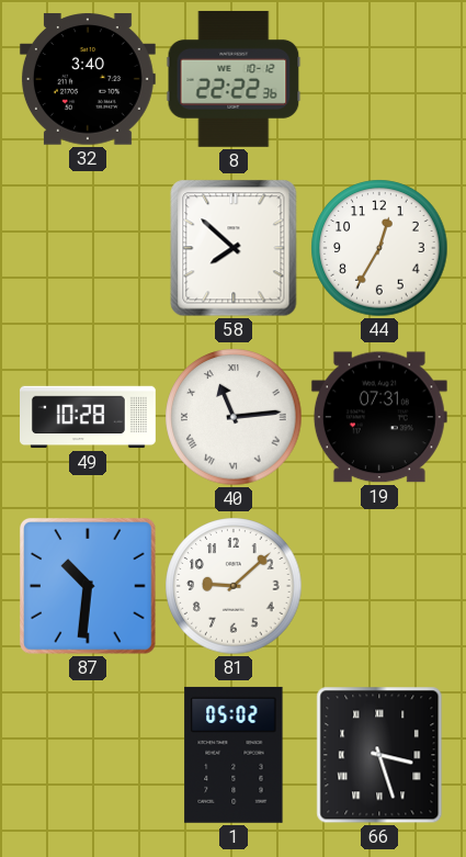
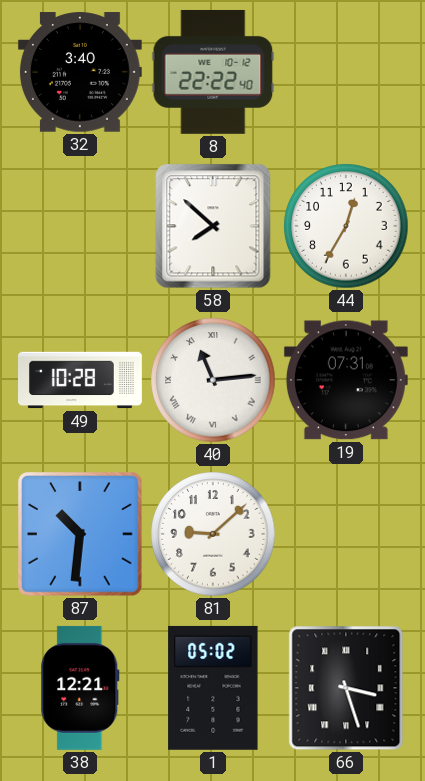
8: 22:22:36 -> 22:22:40 (213, 72)
38: none -> 12:21 (80, 688)
